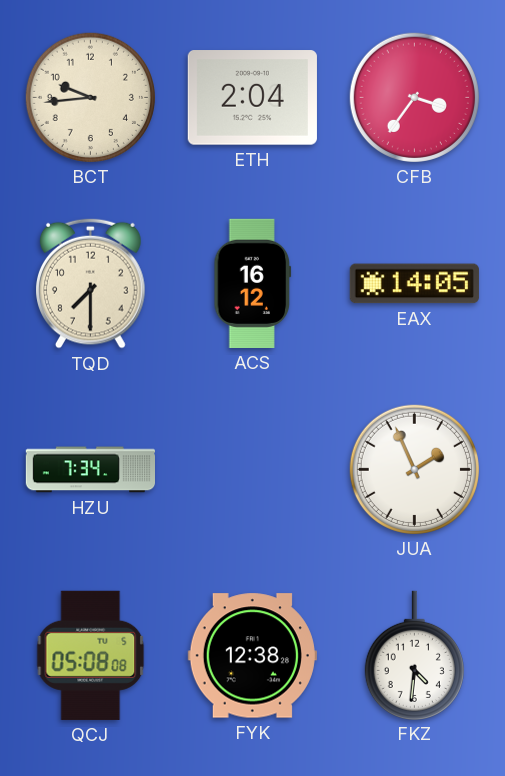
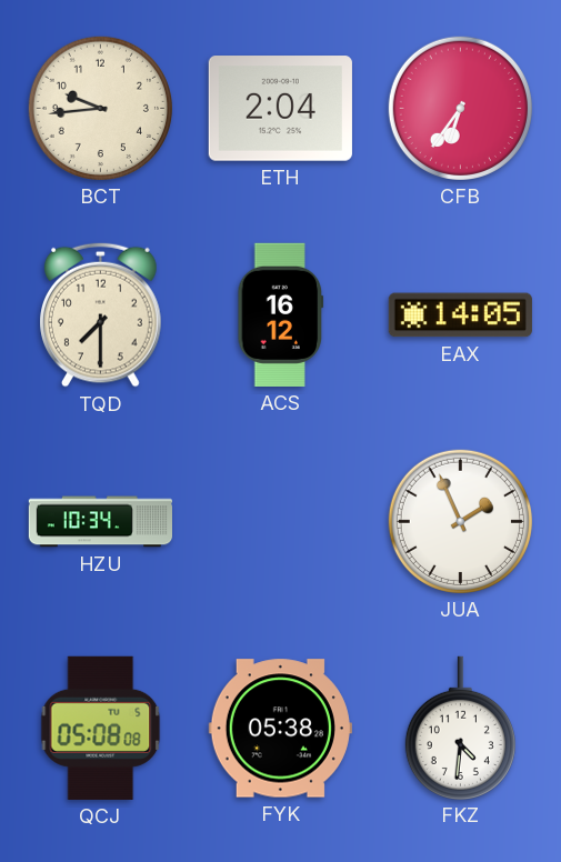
CFB: 3:36 -> 6:36 (460, 108)
HZU: 7:34 -> 10:34 (100, 522)
FYK: 12:38 -> 05:38 (280, 729)
